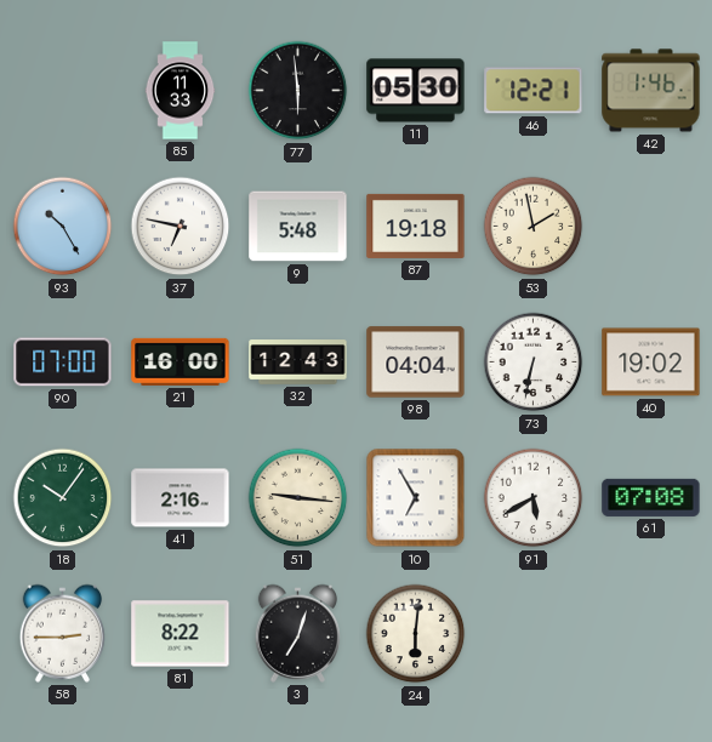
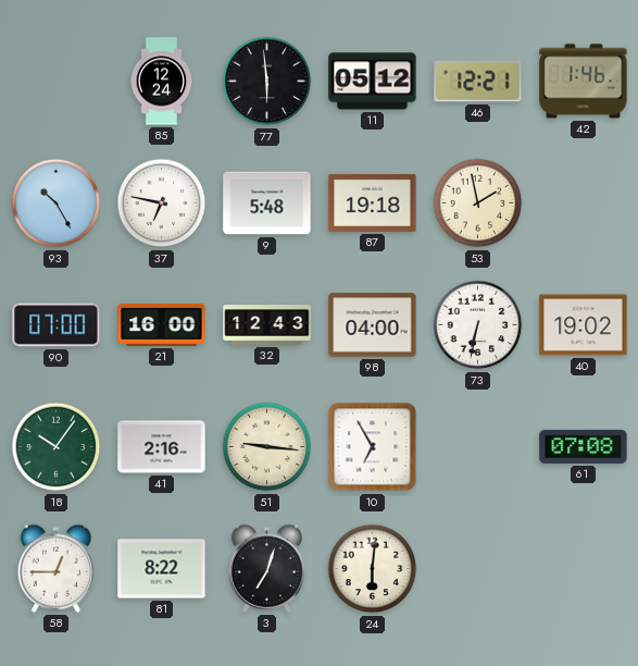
85: 11:33 -> 12:24 (162, 82)
11: 05:30 -> 05:12 (373, 82)
98: 04:04 -> 04:00 (373, 325)
91: 5:40 -> none (534, 498)
58: 2:45 -> 12:45 (55, 568)
